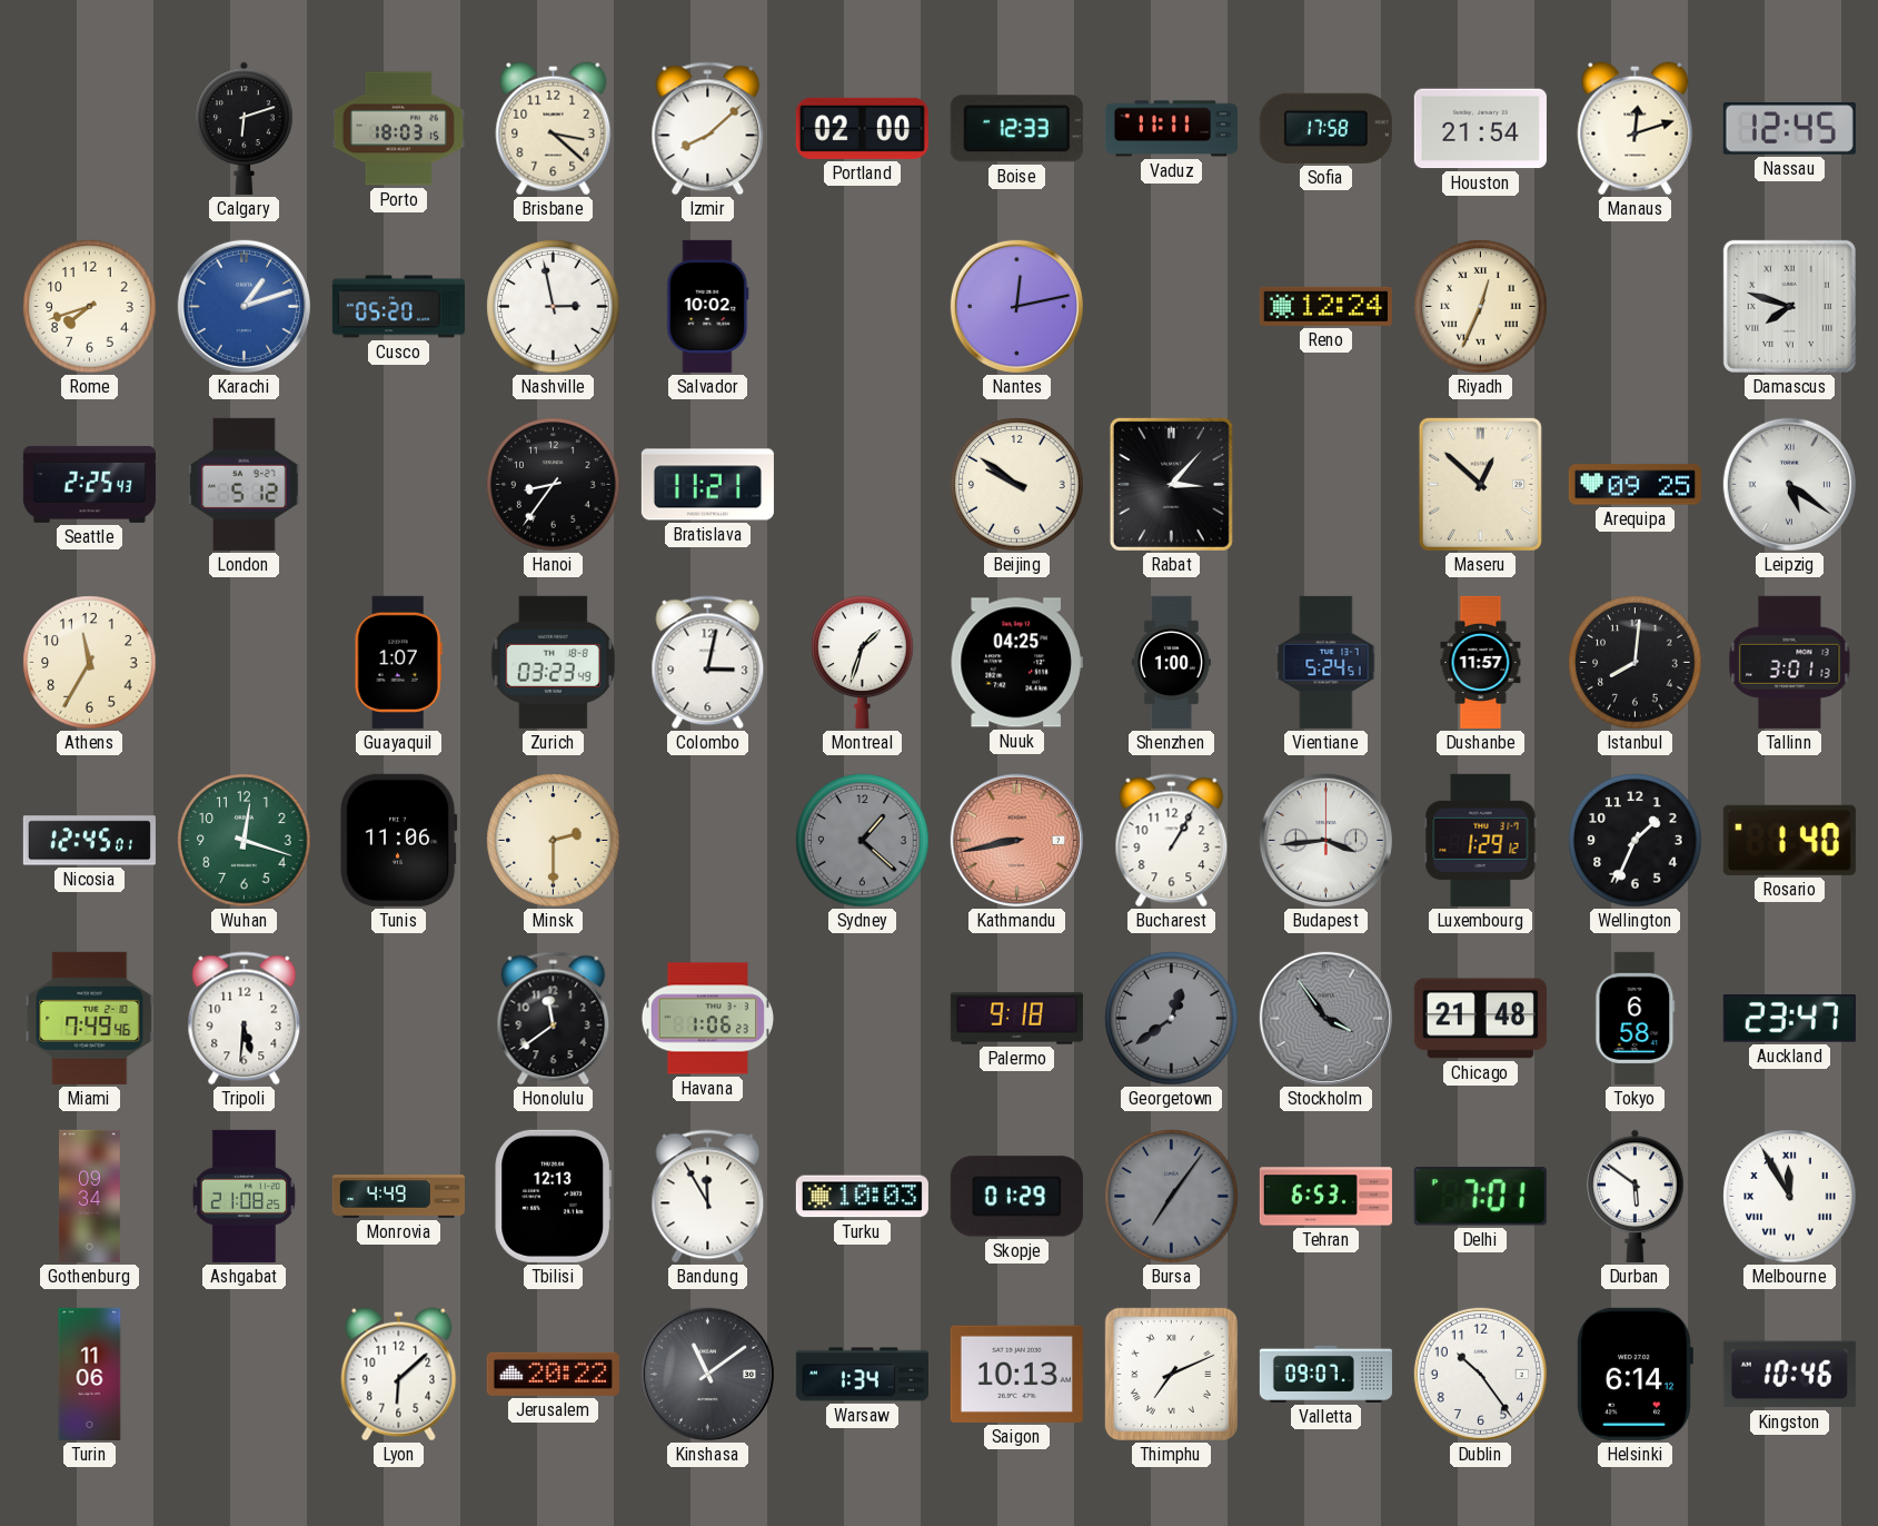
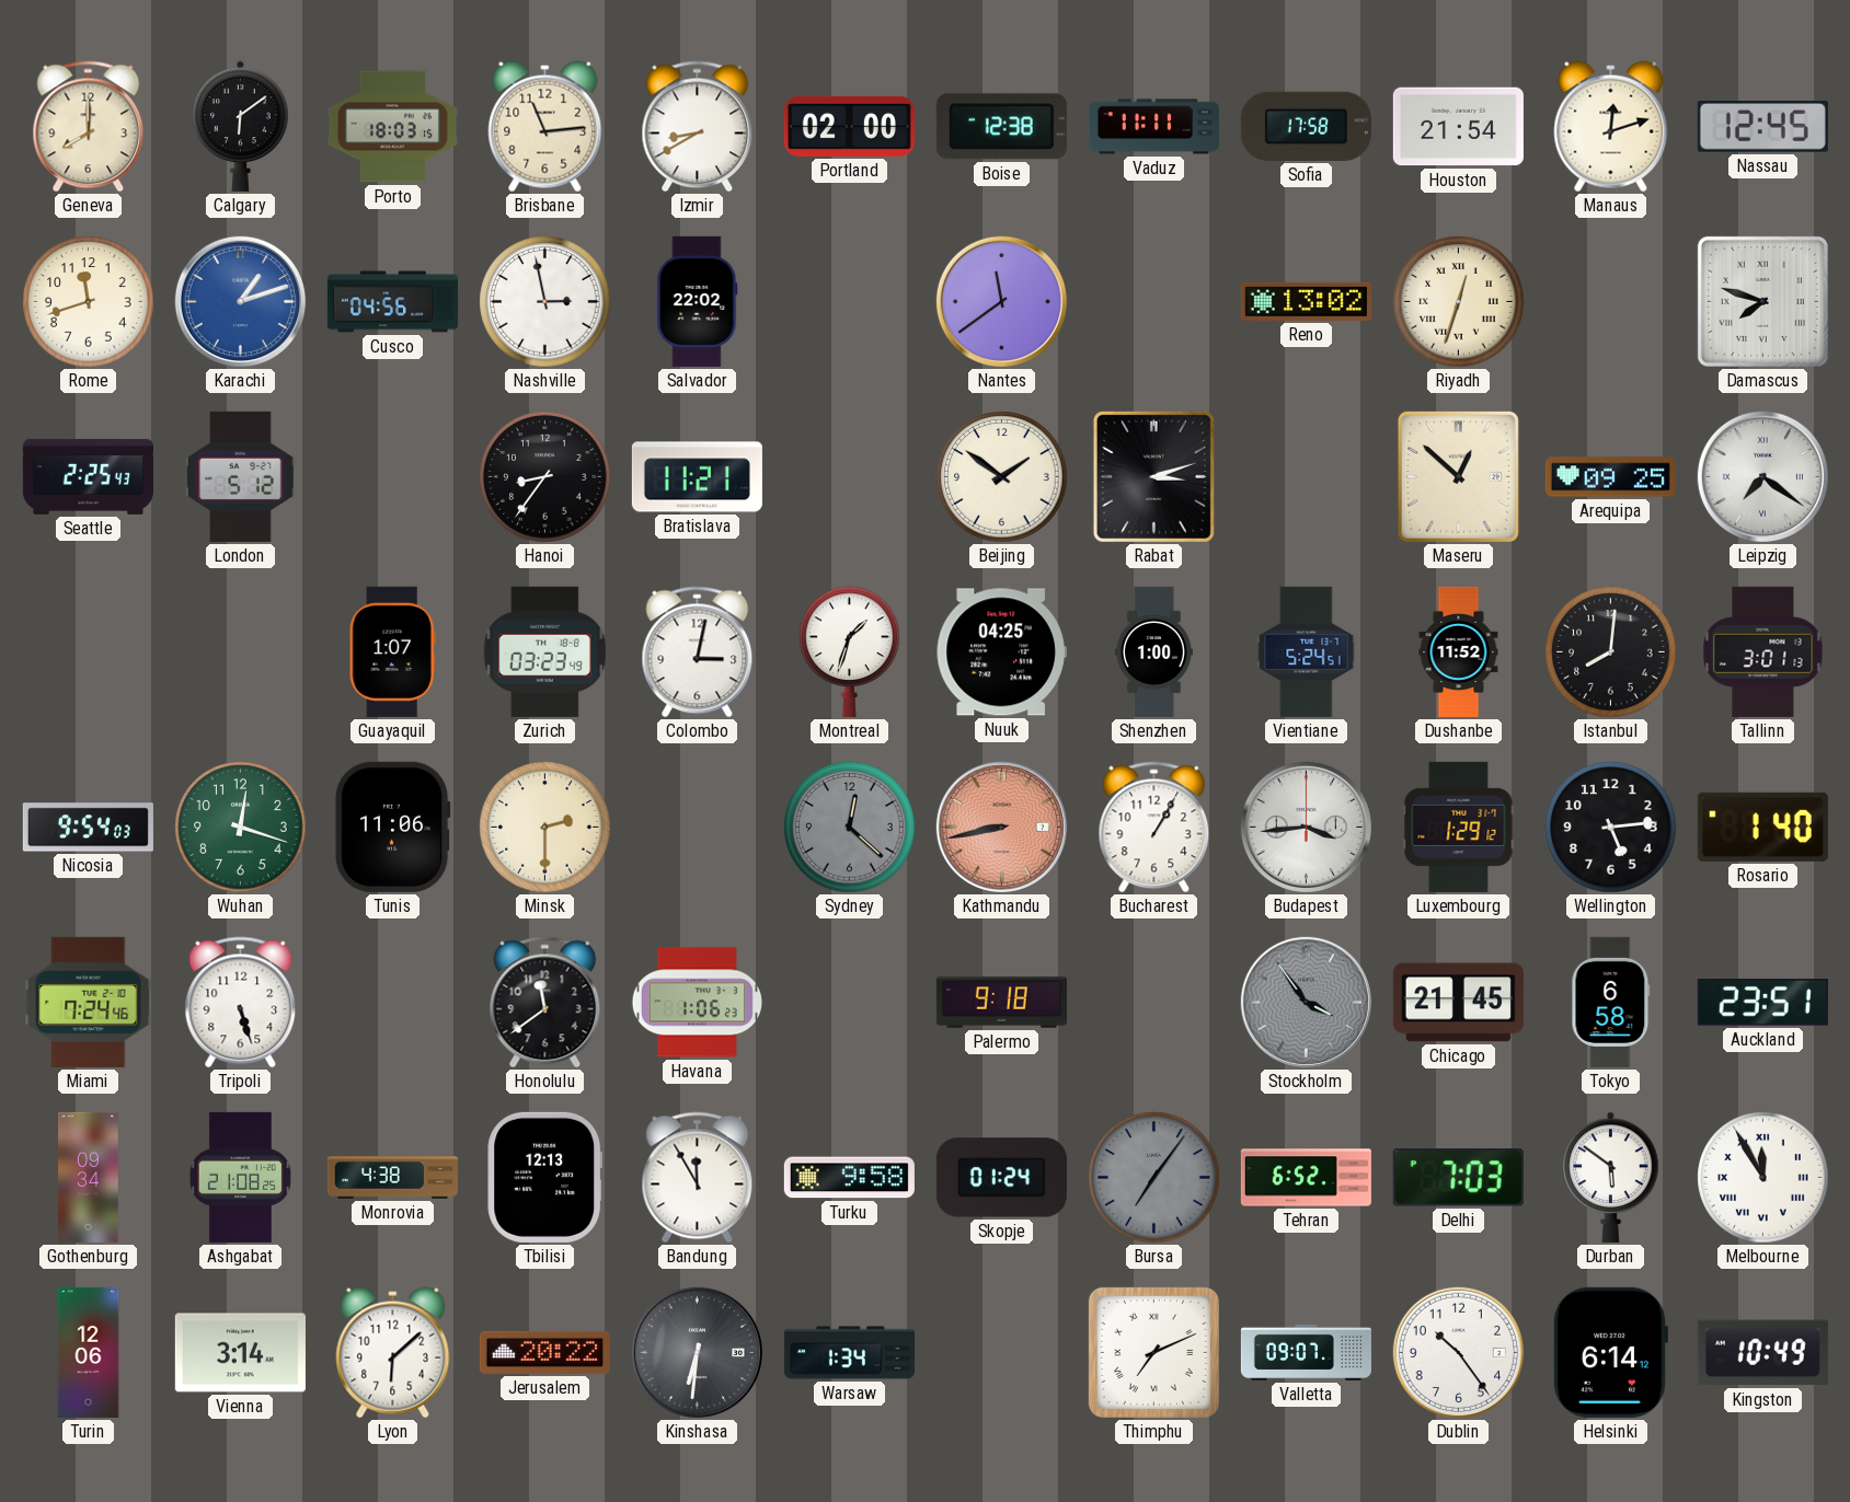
Geneva: none -> 8:00 (89, 127)
Calgary: 6:12 -> 6:09 (241, 126)
Brisbane: 3:22 -> 11:14 (545, 127)
Izmir: 8:08 -> 8:40 (698, 127)
Boise: 12:33 -> 12:38 (1001, 127)
Rome: 7:42 -> 11:42 (89, 302)
Cusco: 05:20 -> 04:56 (392, 302)
Salvador: 10:02 -> 22:02 (698, 301)
Nantes: 12:13 -> 11:39 (1001, 301)
Reno: 12:24 -> 13:02 (1306, 301)
Riyadh: 12:34 -> 12:33 (1459, 302)
Beijing: 9:51 -> 1:51 (1002, 477)
Rabat: 3:07 -> 3:12 (1153, 476)
Leipzig: 5:21 -> 7:21 (1762, 476)
Athens: 11:35 -> none (90, 663)
Dushanbe: 11:57 -> 11:52 (1459, 651)
Nicosia: 12:45 -> 9:54 (88, 828)
Sydney: 1:22 -> 12:22 (850, 828)
Wellington: 1:34 -> 5:14 (1611, 828)
Miami: 7:49 -> 7:24 (89, 1002)
Tripoli: 5:31 -> 5:27 (241, 1003)
Georgetown: 12:39 -> none (1172, 1019)
Chicago: 21:48 -> 21:45 (1458, 1003)
Auckland: 23:47 -> 23:51 (1762, 1003)
Monrovia: 4:49 -> 4:38 (392, 1178)
Turku: 10:03 -> 9:58 (849, 1178)
Skopje: 01:29 -> 01:24 (1001, 1178)
Tehran: 6:53 -> 6:52 (1306, 1178)
Delhi: 7:01 -> 7:03 (1458, 1178)
Turin: 11:06 -> 12:06 (89, 1352)
Vienna: none -> 3:14 (240, 1353)
Kinshasa: 11:09 -> 6:31 (697, 1352)
Saigon: 10:13 -> none (1016, 1374)
Kingston: 10:46 -> 10:49 (1762, 1353)
